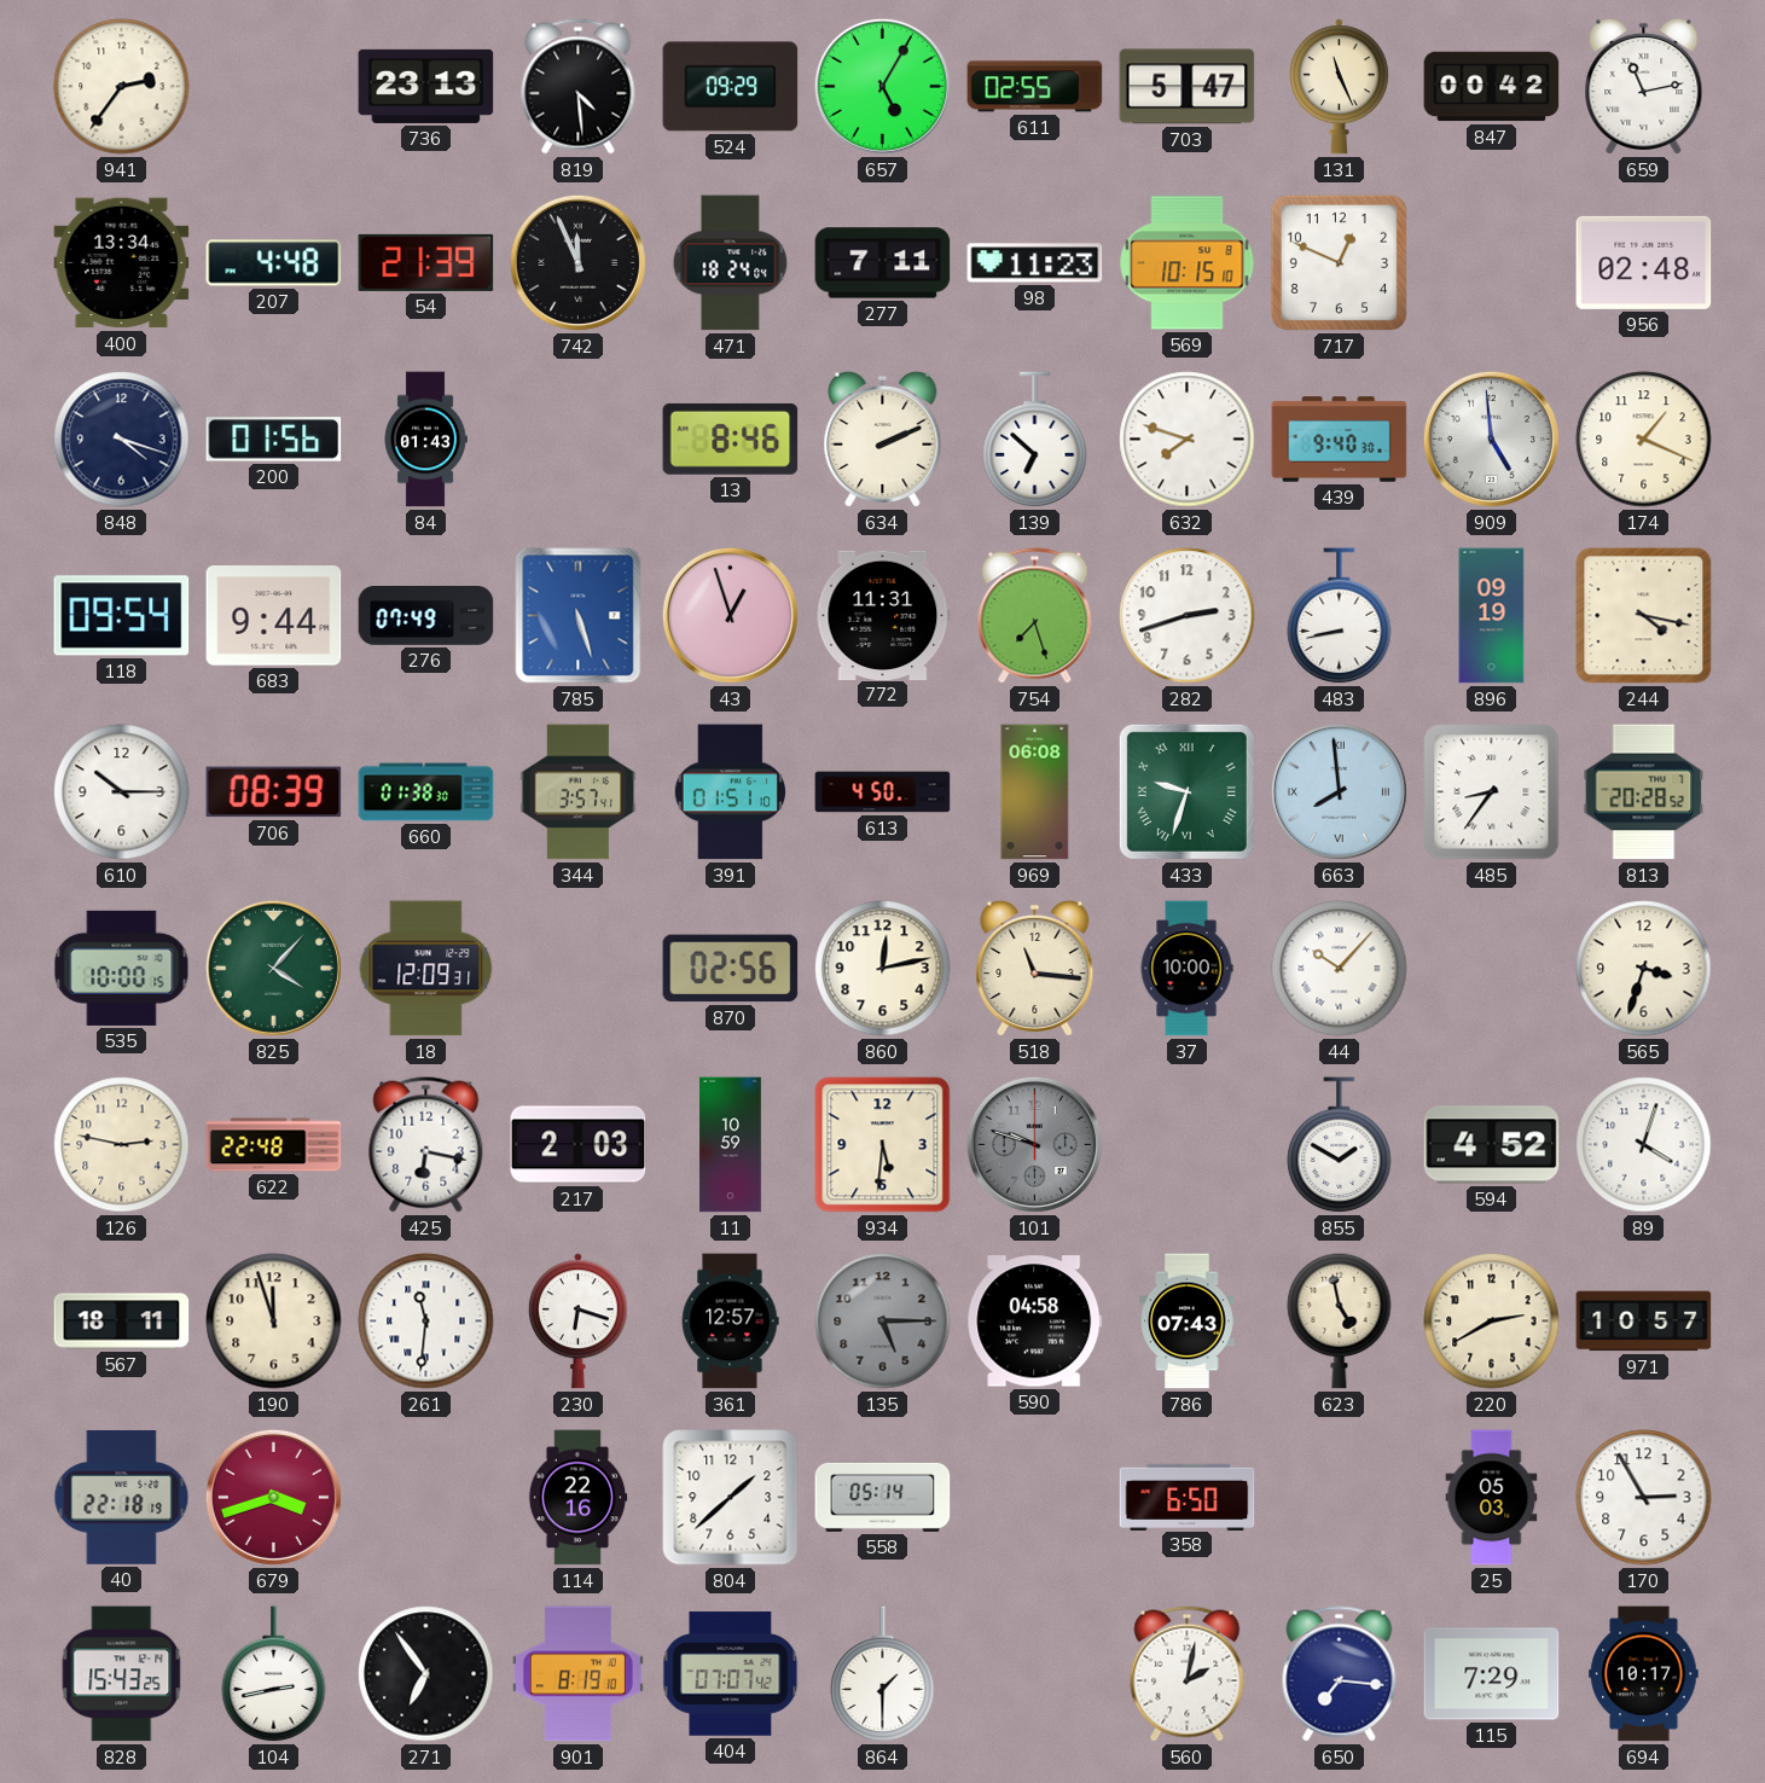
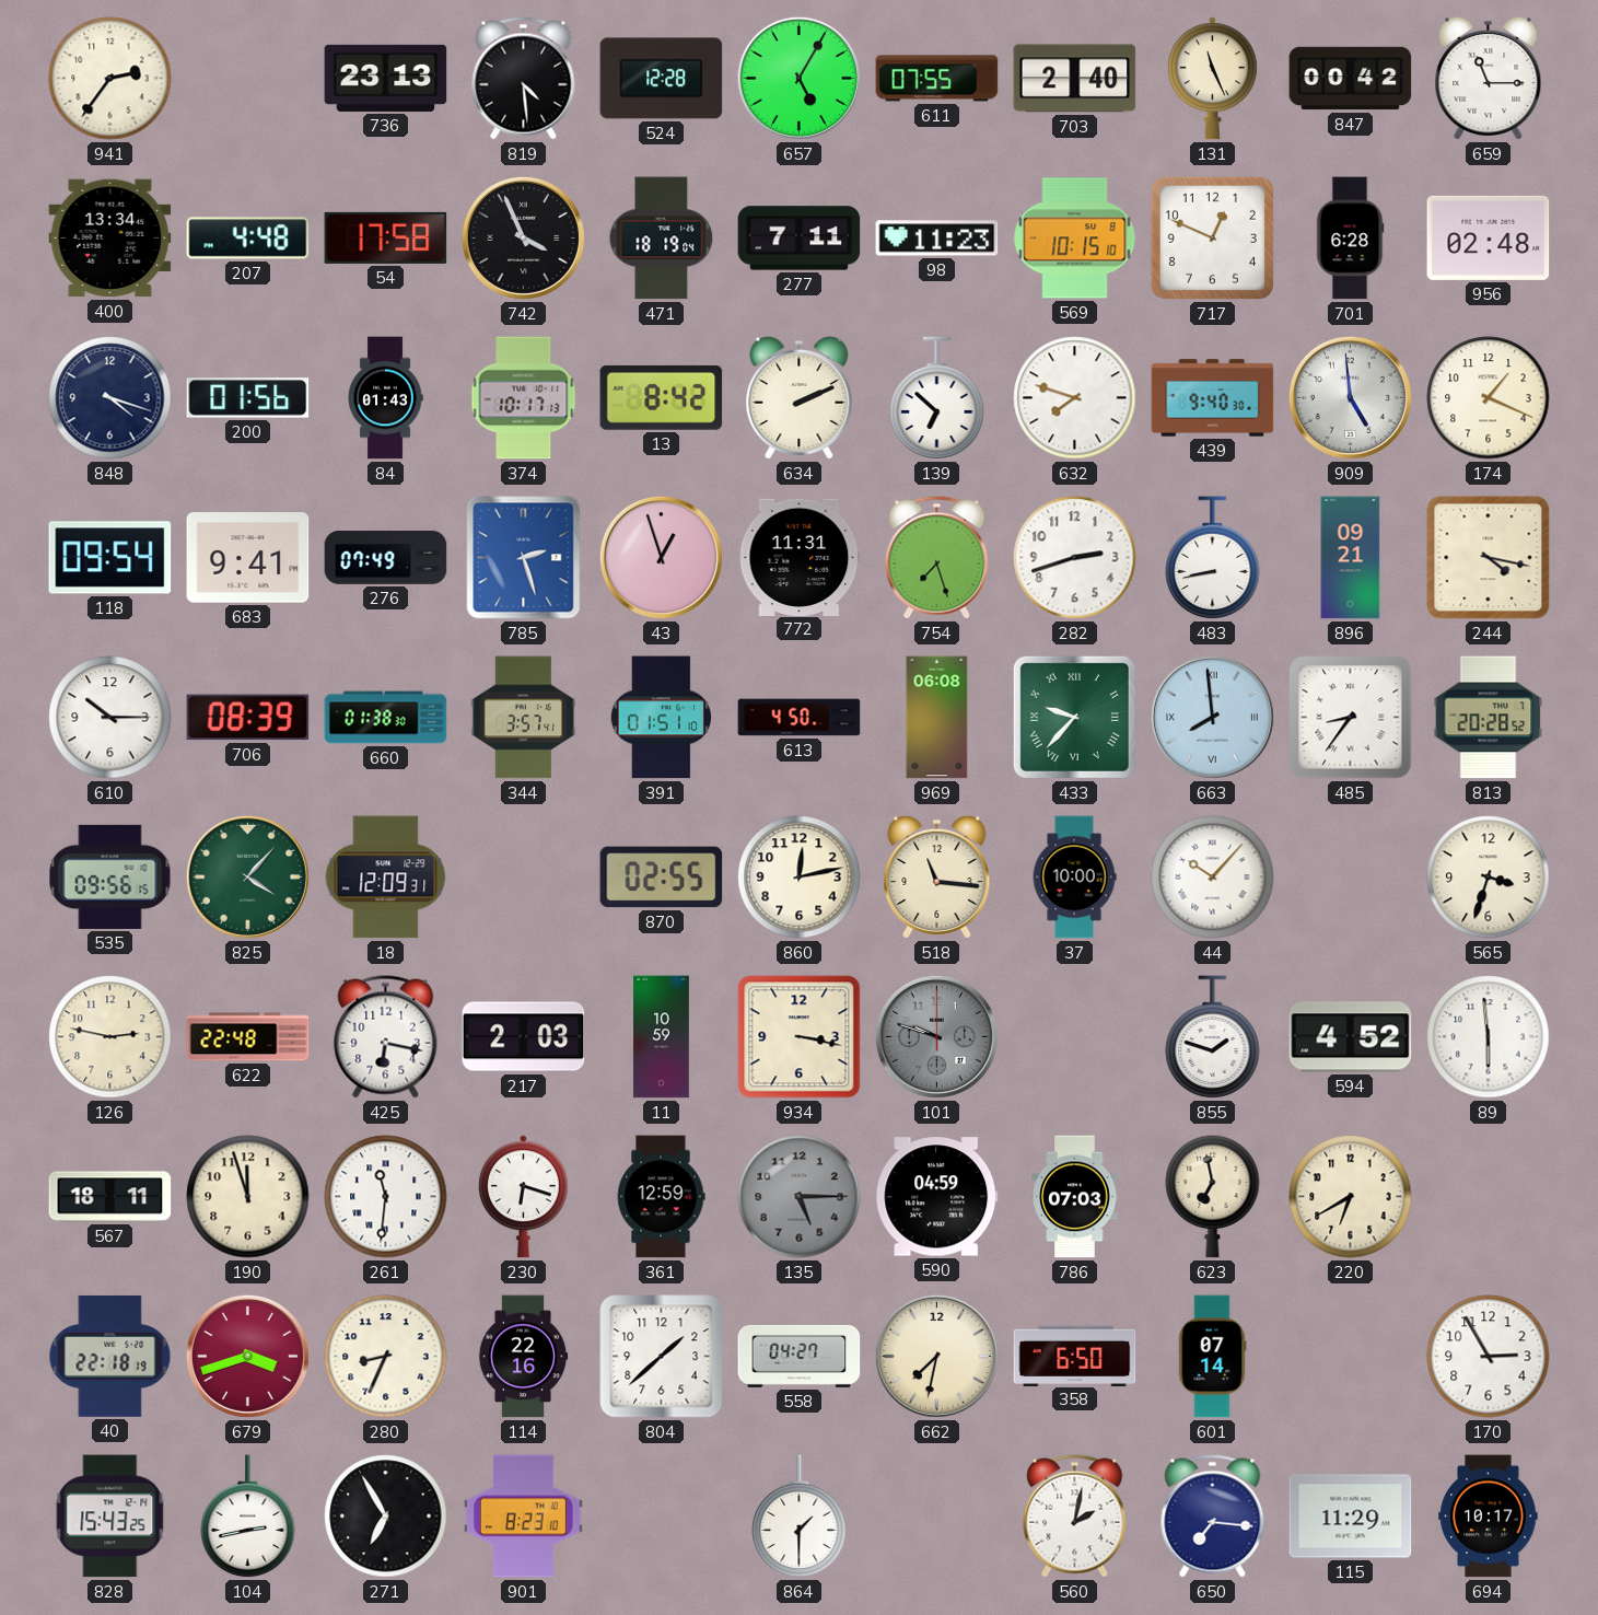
524: 09:29 -> 12:28 (662, 79)
611: 02:55 -> 07:55 (937, 79)
703: 5:47 -> 2:40 (1075, 79)
659: 11:13 -> 11:15 (1489, 78)
54: 21:39 -> 17:58 (386, 237)
742: 11:56 -> 3:56 (523, 237)
471: 18:24 -> 18:19 (662, 239)
701: none -> 6:28 (1350, 239)
374: none -> 10:17 (524, 398)
13: 8:46 -> 8:42 (662, 397)
683: 9:44 -> 9:41 (248, 558)
785: 5:27 -> 2:27 (524, 558)
896: 09:19 -> 09:21 (1351, 558)
433: 9:33 -> 9:37 (1074, 717)
535: 10:00 -> 09:56 (110, 876)
870: 02:56 -> 02:55 (662, 878)
934: 5:31 -> 3:17 (800, 1037)
855: 1:50 -> 1:48 (1213, 1037)
89: 4:03 -> 5:59 (1489, 1037)
361: 12:57 -> 12:59 (661, 1197)
590: 04:58 -> 04:59 (937, 1197)
786: 07:43 -> 07:03 (1075, 1197)
623: 4:58 -> 6:58 (1213, 1196)
220: 2:40 -> 6:40 (1351, 1197)
971: 10:57 -> none (1644, 1322)
280: none -> 8:34 (386, 1357)
558: 05:14 -> 04:27 (800, 1356)
662: none -> 7:32 (936, 1356)
601: none -> 07:14 (1212, 1357)
25: 05:03 -> none (1492, 1498)
271: 6:54 -> 6:55 (386, 1517)
901: 8:19 -> 8:23 (523, 1517)
404: 07:07 -> none (731, 1674)
115: 7:29 -> 11:29 (1351, 1517)
